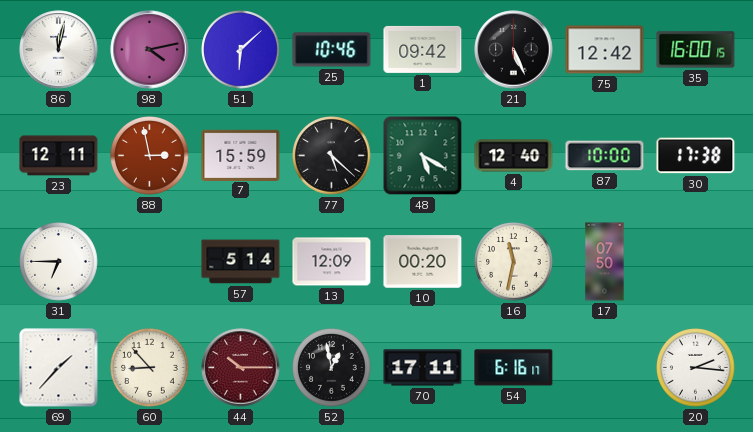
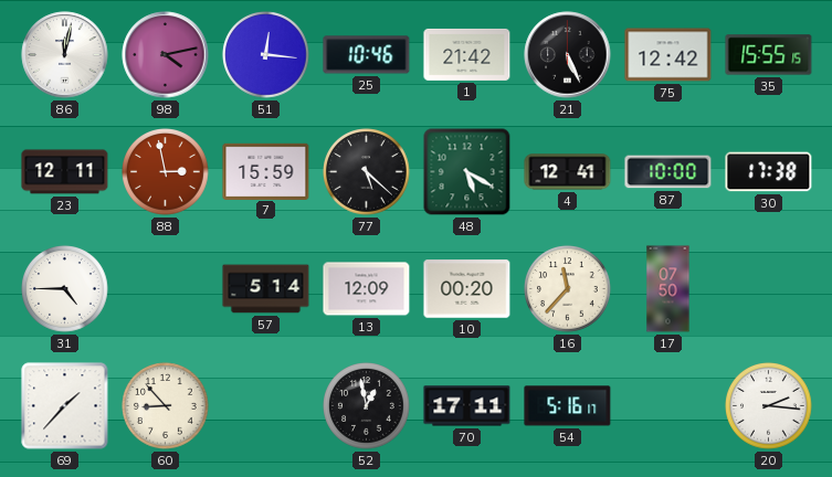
51: 6:08 -> 12:16 (266, 55)
1: 09:42 -> 21:42 (467, 54)
35: 16:00 -> 15:55 (769, 55)
4: 12:40 -> 12:41 (568, 172)
31: 6:45 -> 4:45 (65, 289)
16: 11:32 -> 11:37 (568, 289)
44: 10:15 -> none (241, 368)
54: 6:16 -> 5:16 (568, 406)
